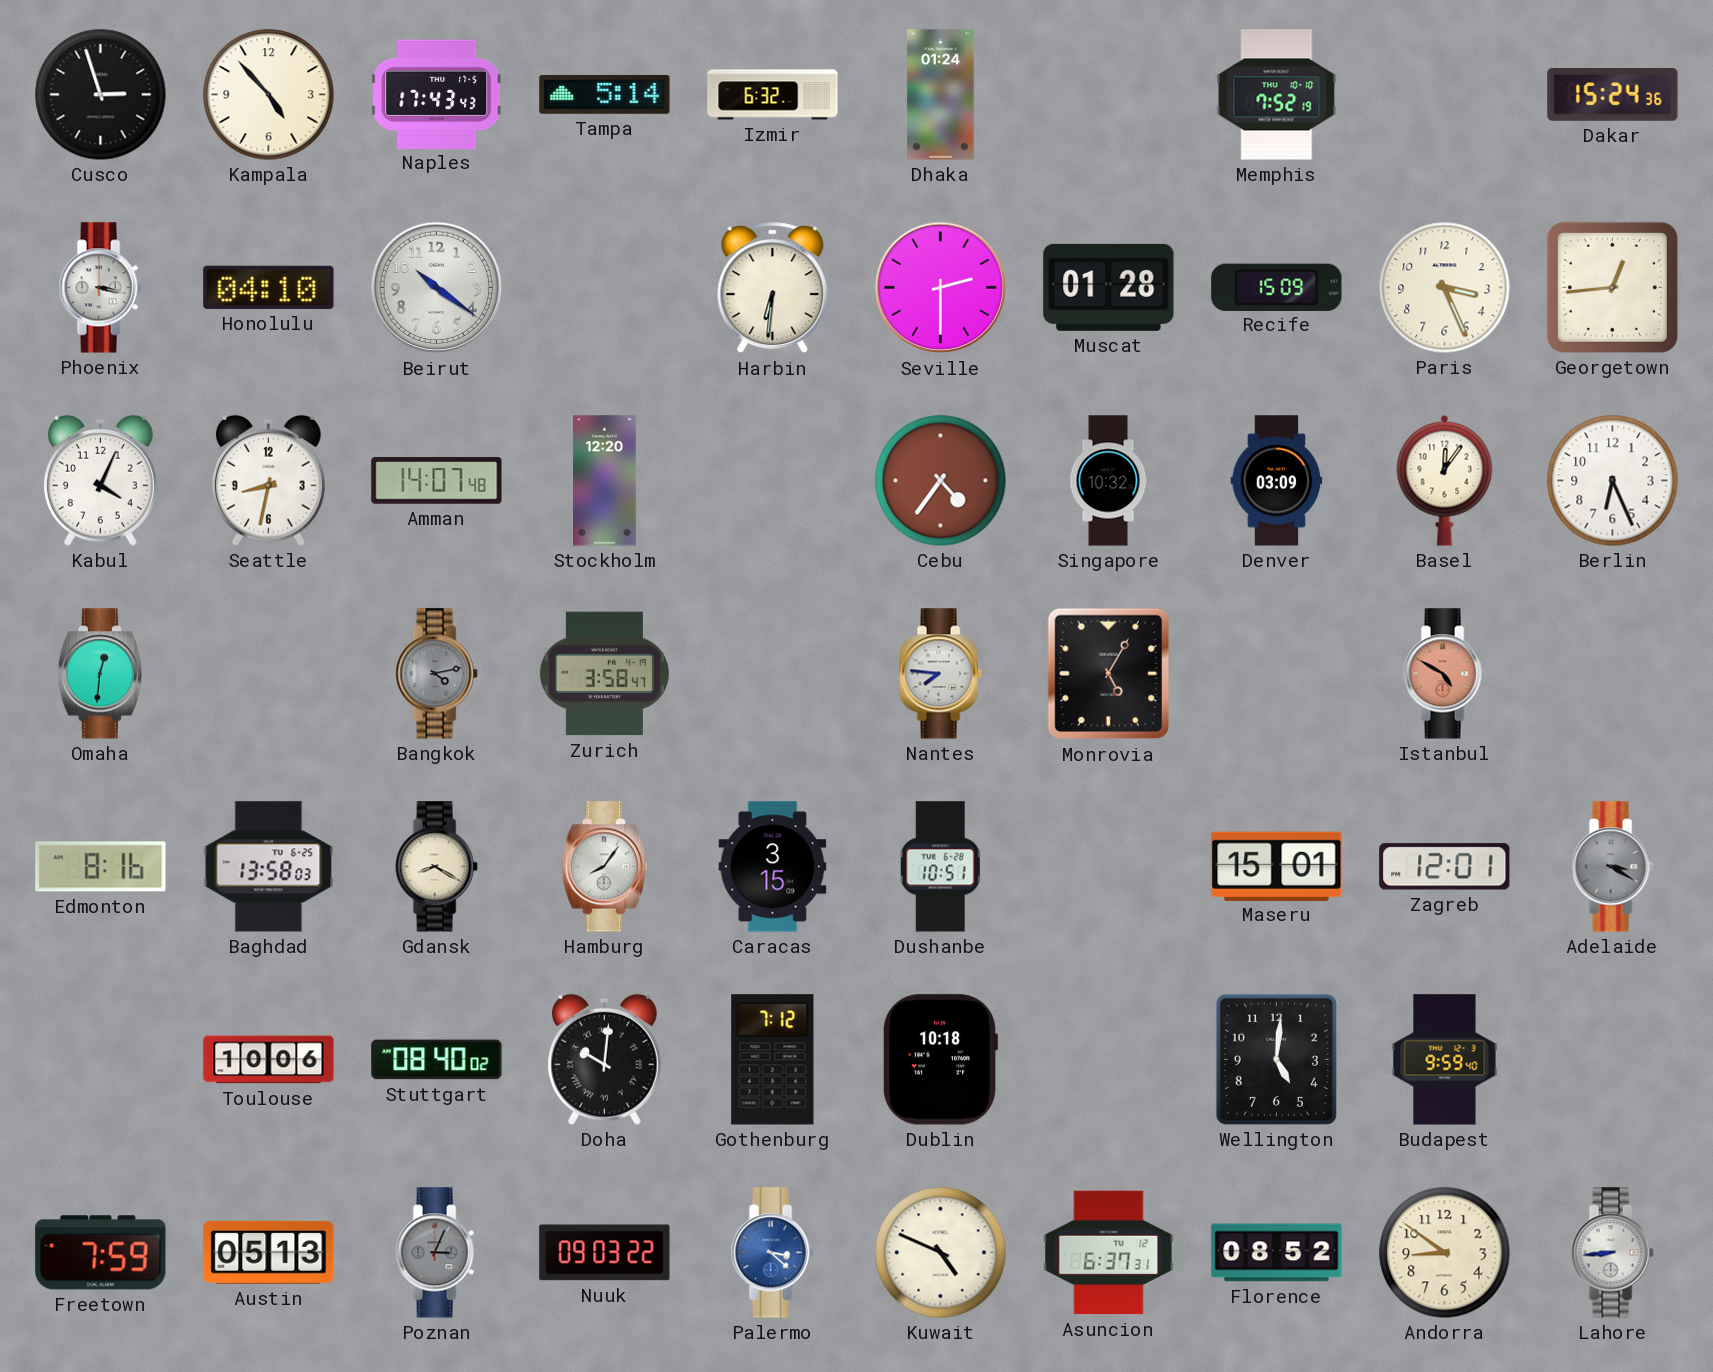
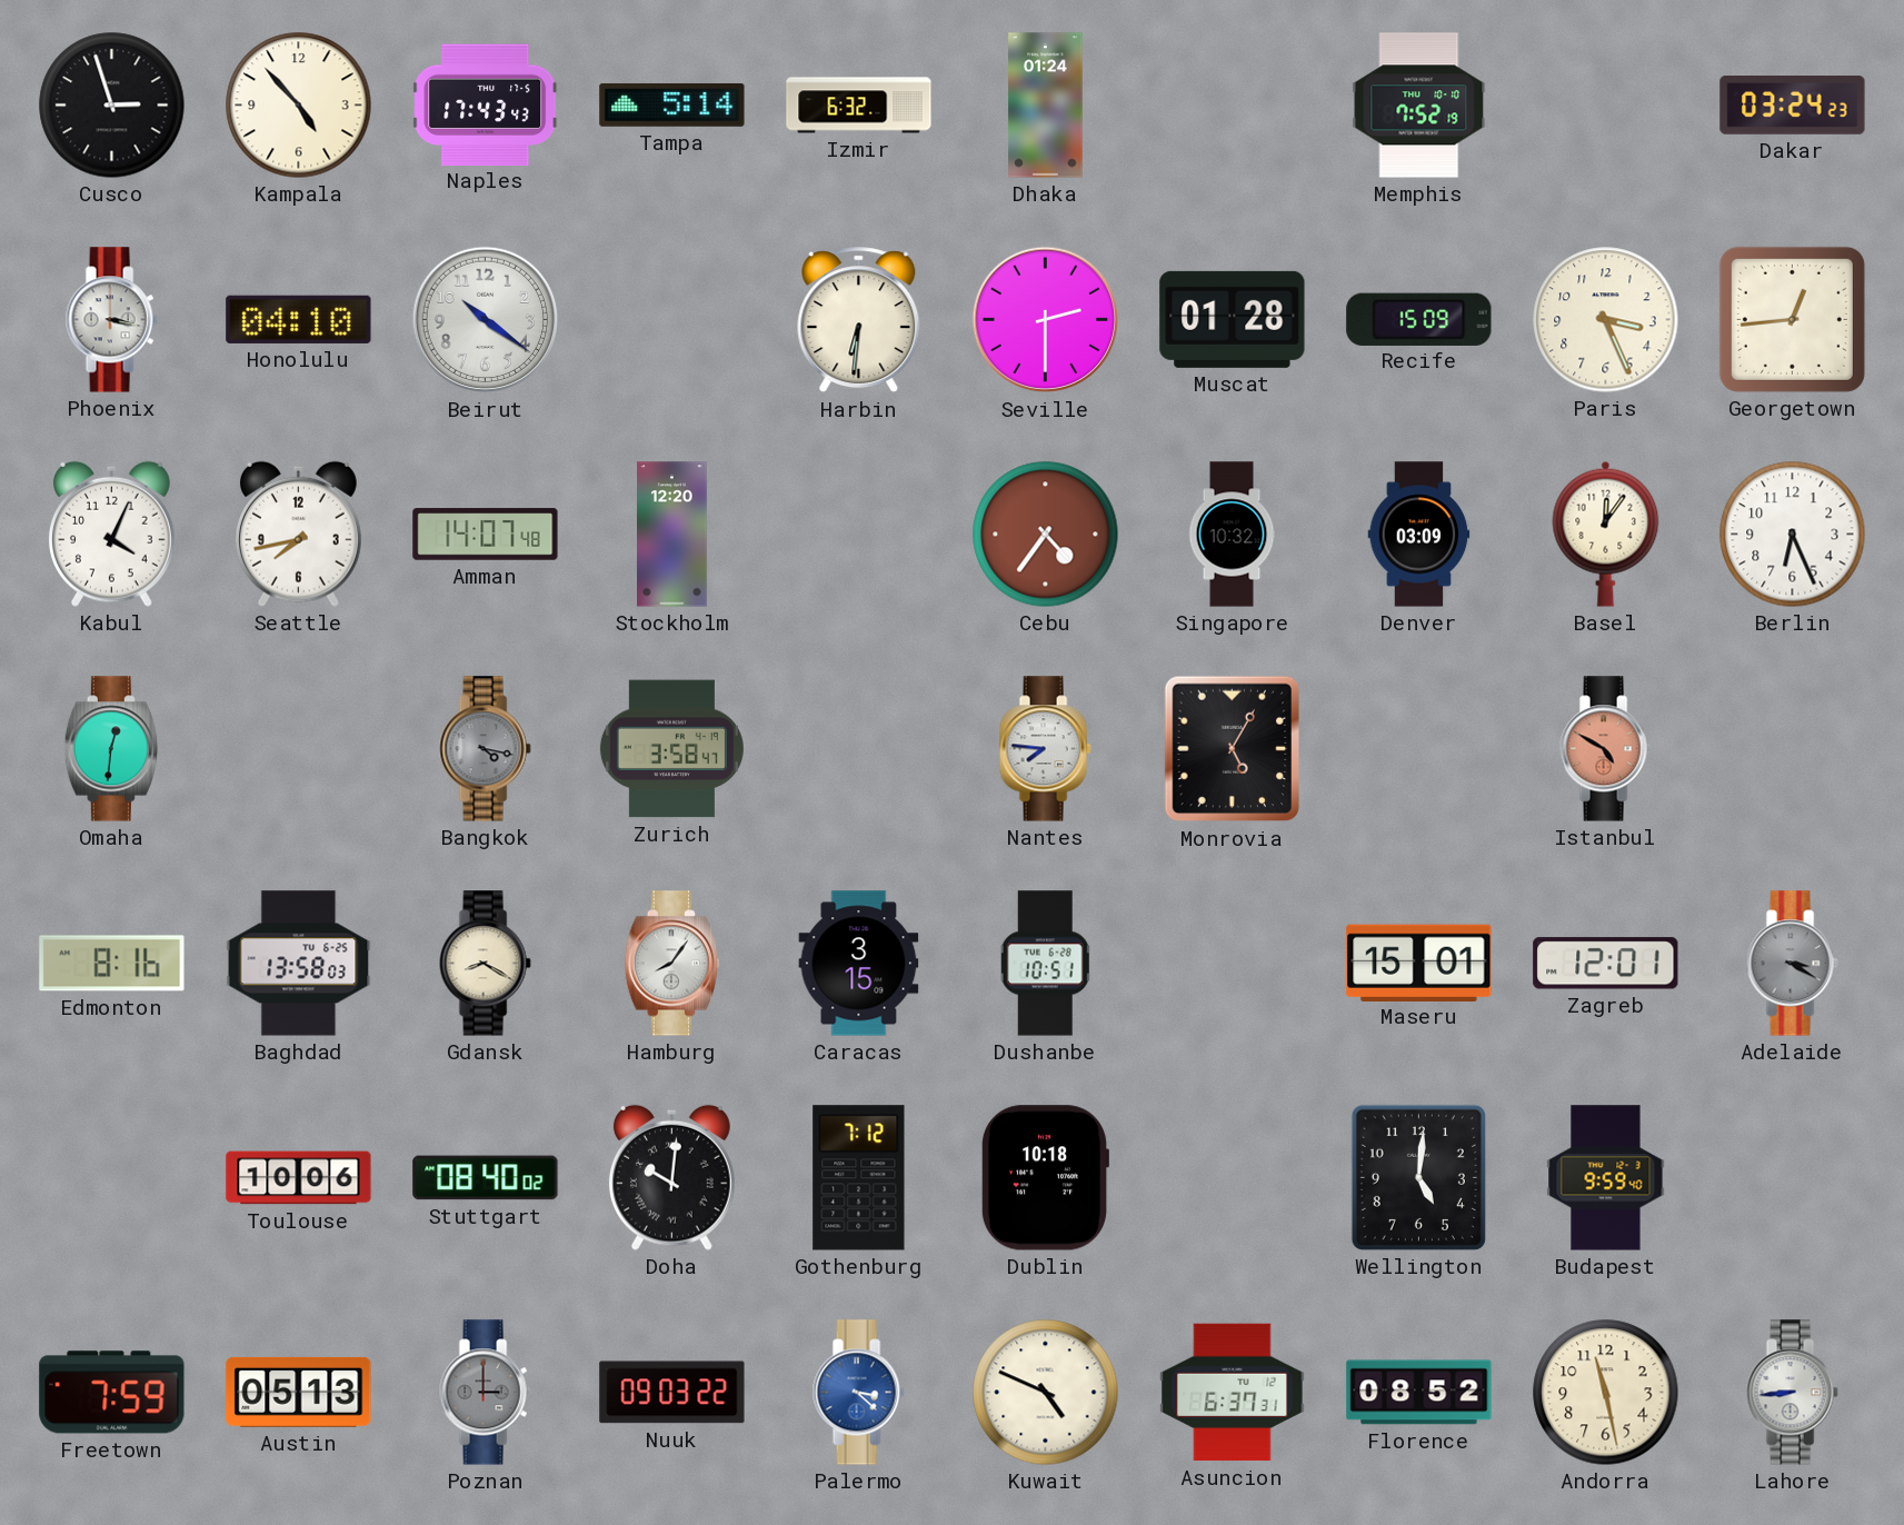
Dakar: 15:24 -> 03:24 (1793, 106)
Seattle: 8:32 -> 7:43 (298, 534)
Bangkok: 4:13 -> 4:17 (485, 749)
Poznan: 3:04 -> 3:00 (485, 1393)
Andorra: 8:51 -> 11:28 (1606, 1393)
